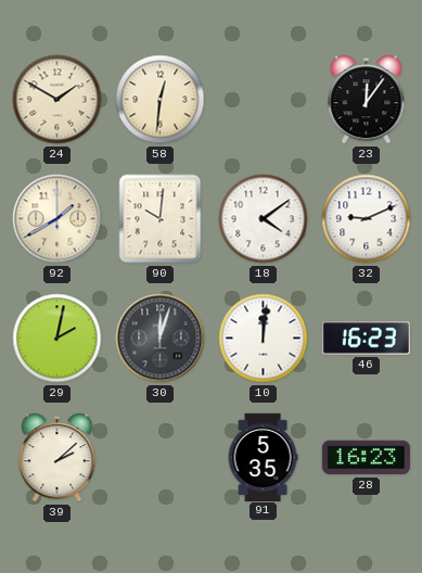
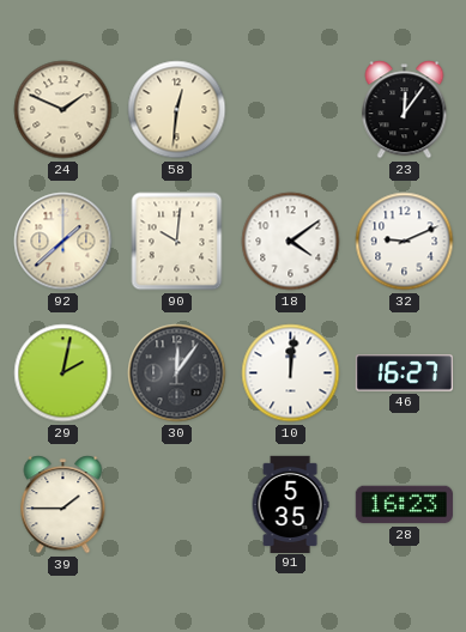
24: 1:50 -> 1:49 (63, 110)
92: 1:40 -> 1:38 (63, 242)
30: 12:03 -> 12:06 (177, 373)
46: 16:23 -> 16:27 (404, 373)
39: 2:08 -> 1:45 (63, 505)
